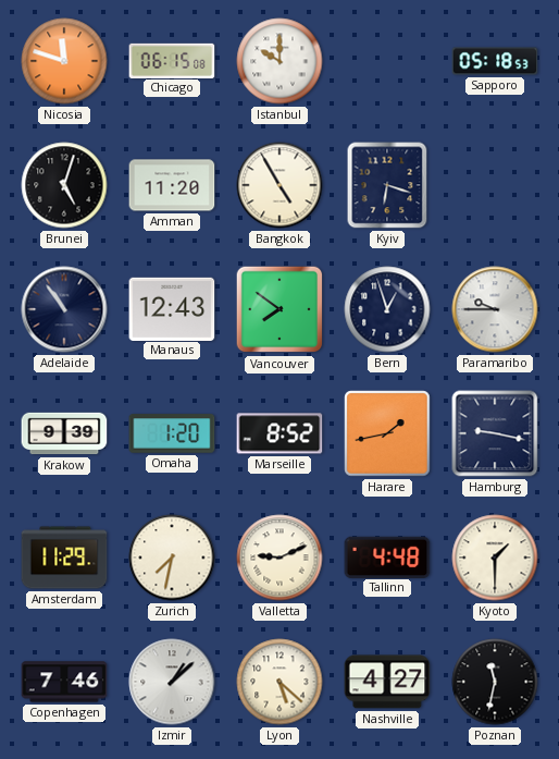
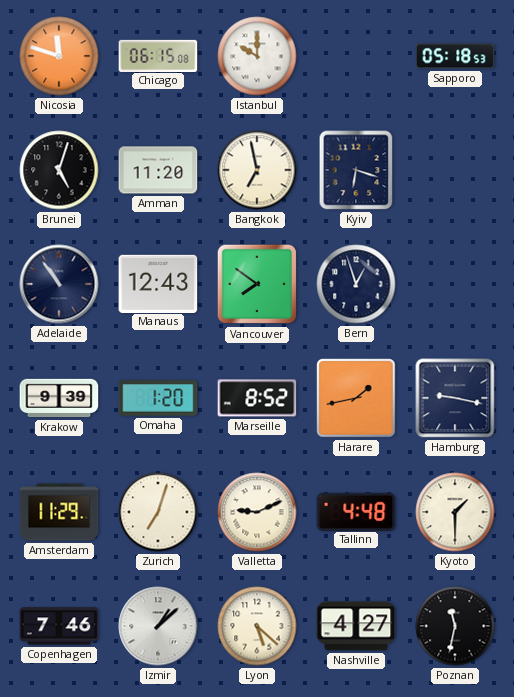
Bangkok: 4:55 -> 6:58 (257, 170)
Paramaribo: 9:45 -> none (495, 309)
Zurich: 7:32 -> 7:03 (158, 512)
